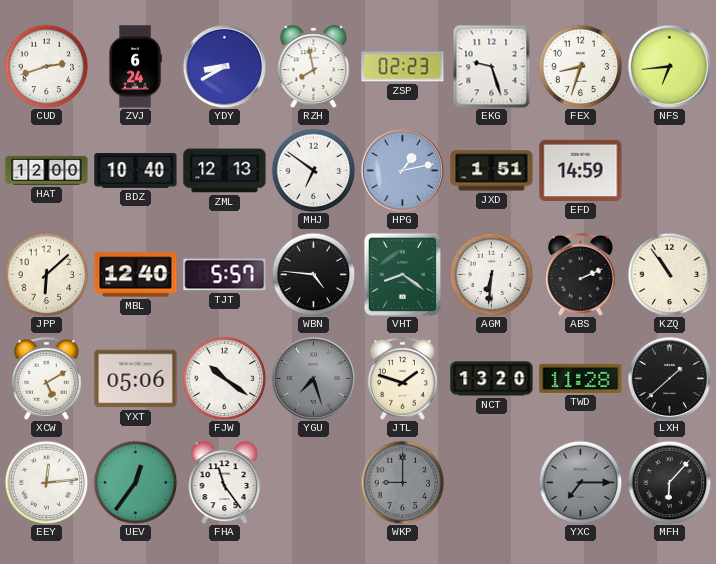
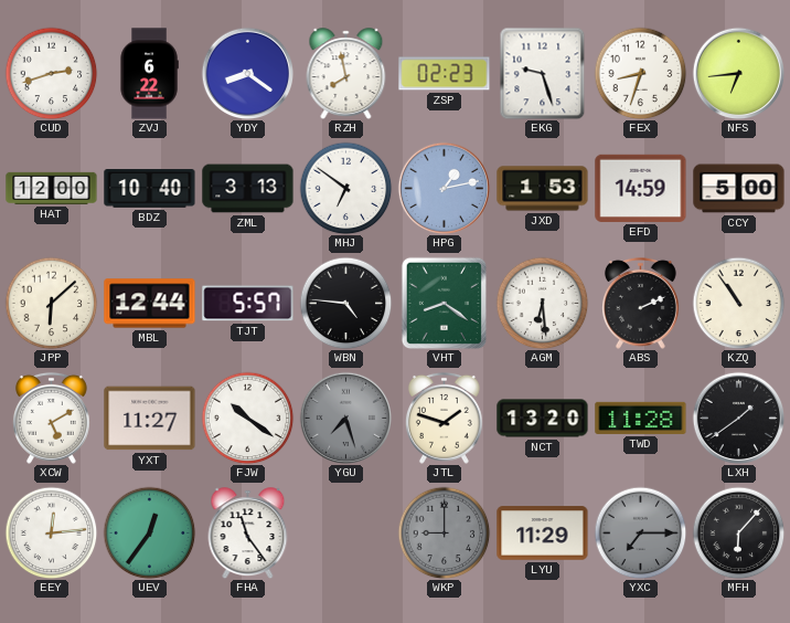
ZVJ: 6:24 -> 6:22 (149, 74)
YDY: 8:40 -> 8:21 (247, 73)
ZML: 12:13 -> 3:13 (248, 189)
JXD: 1:51 -> 1:53 (543, 189)
CCY: none -> 5:00 (739, 189)
MBL: 12:40 -> 12:44 (150, 304)
AGM: 6:31 -> 6:29 (542, 303)
YXT: 05:06 -> 11:27 (150, 419)
LXH: 1:38 -> 1:39 (738, 418)
LYU: none -> 11:29 (543, 534)
